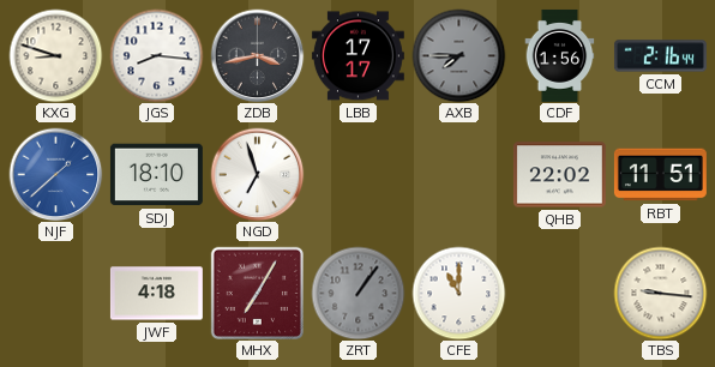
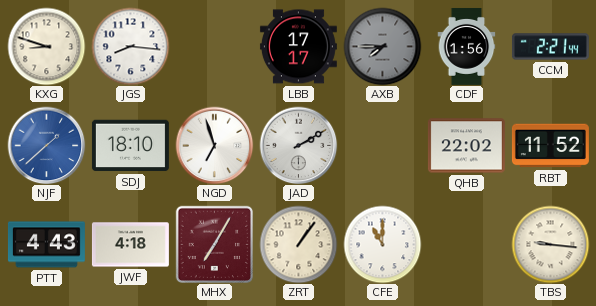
ZDB: 3:43 -> none (257, 55)
CCM: 2:16 -> 2:21 (550, 47)
JAD: none -> 2:10 (298, 145)
RBT: 11:51 -> 11:52 (550, 146)
PTT: none -> 4:43 (46, 245)
ZRT dial: grey -> cream (298, 244)
